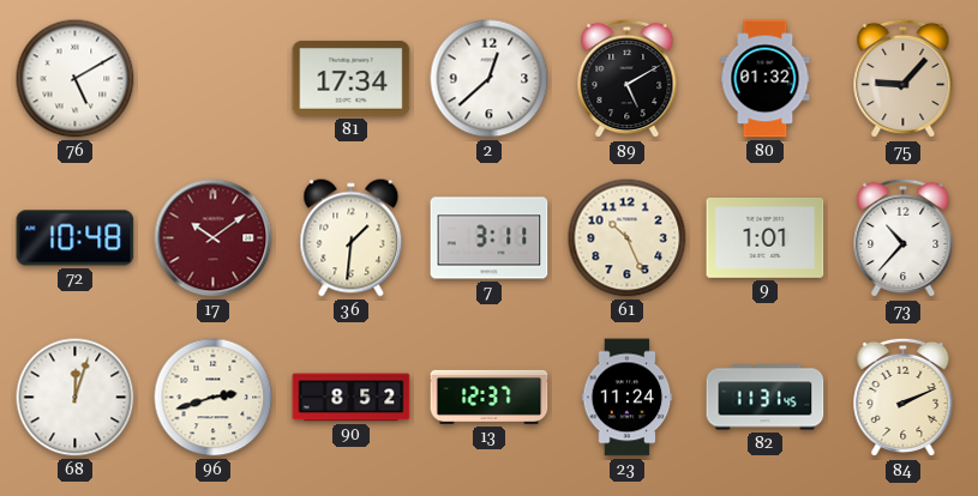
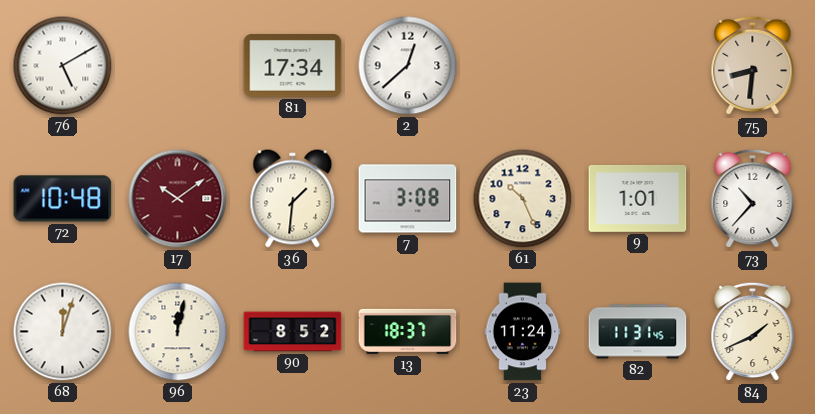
89: 5:10 -> none (628, 79)
80: 01:32 -> none (766, 79)
75: 9:07 -> 8:31 (753, 66)
7: 3:11 -> 3:08 (408, 199)
96: 2:42 -> 12:02 (178, 332)
13: 12:37 -> 18:37 (408, 331)
84: 2:11 -> 1:41 (753, 332)
